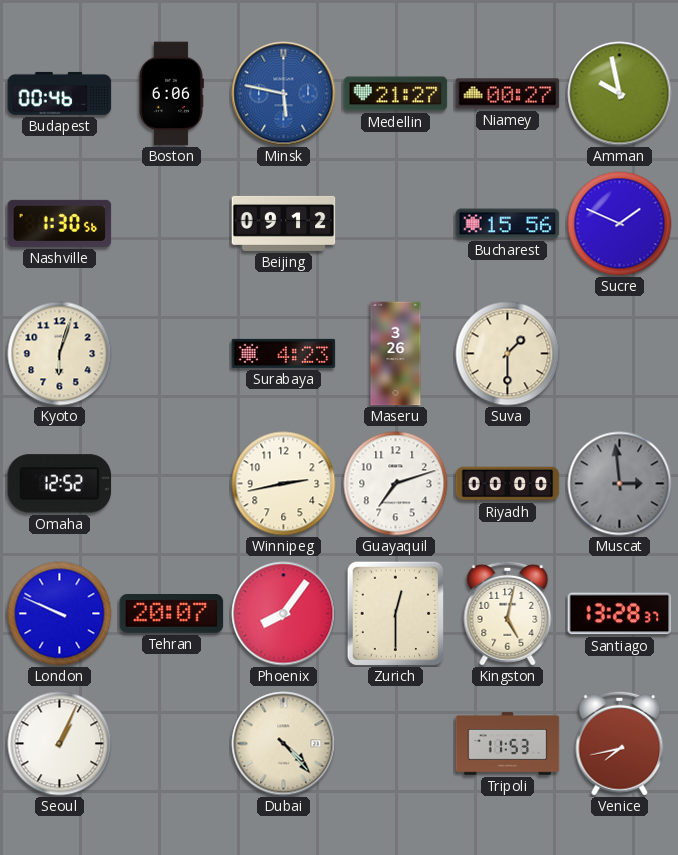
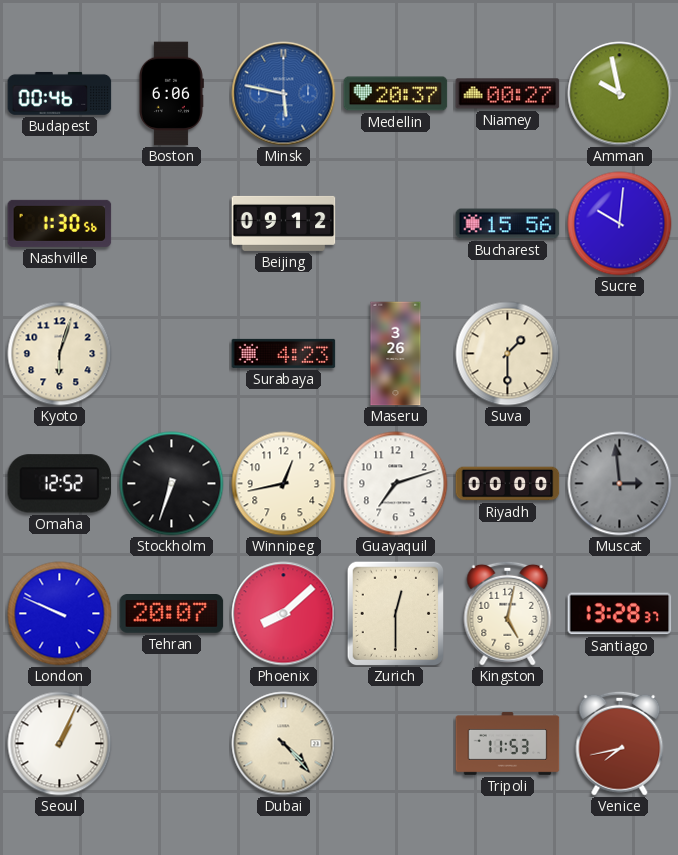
Medellin: 21:27 -> 20:37 (396, 94)
Sucre: 1:49 -> 10:01 (620, 224)
Stockholm: none -> 6:33 (172, 484)
Winnipeg: 2:43 -> 12:43 (284, 484)
Phoenix: 8:06 -> 8:08 (284, 614)
